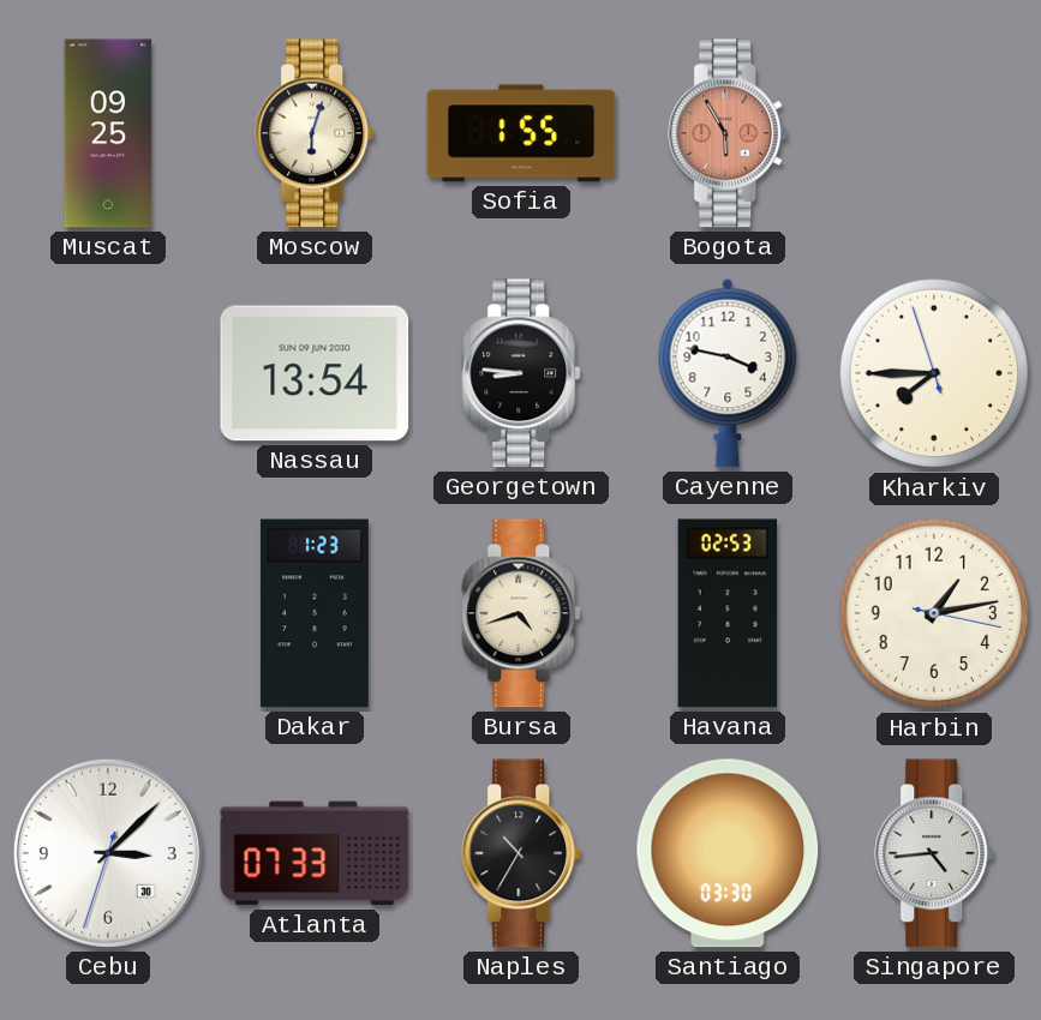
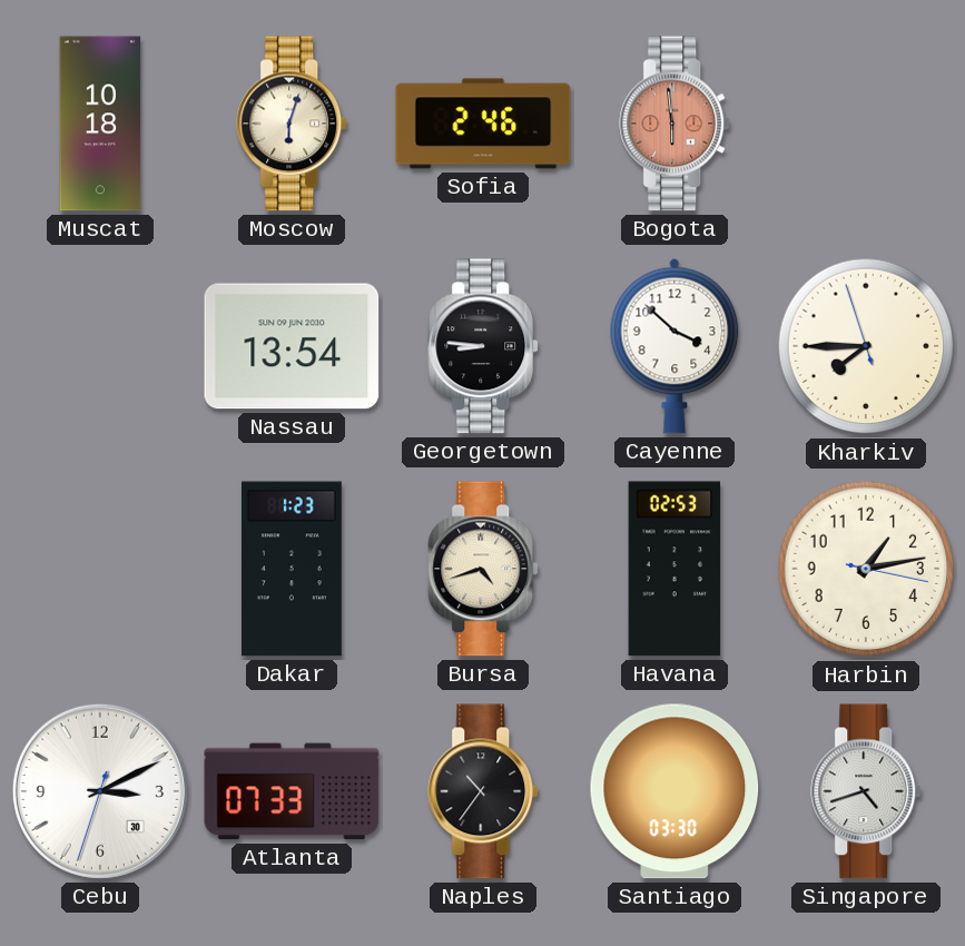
Muscat: 09:25 -> 10:18 (100, 124)
Sofia: 1:55 -> 2:46 (483, 124)
Bogota: 5:55 -> 5:59 (676, 124)
Cayenne: 3:47 -> 3:52 (674, 346)
Cebu: 3:07 -> 3:10 (100, 791)
Naples: 10:35 -> 10:36 (484, 791)
Singapore: 4:44 -> 4:42 (867, 791)
